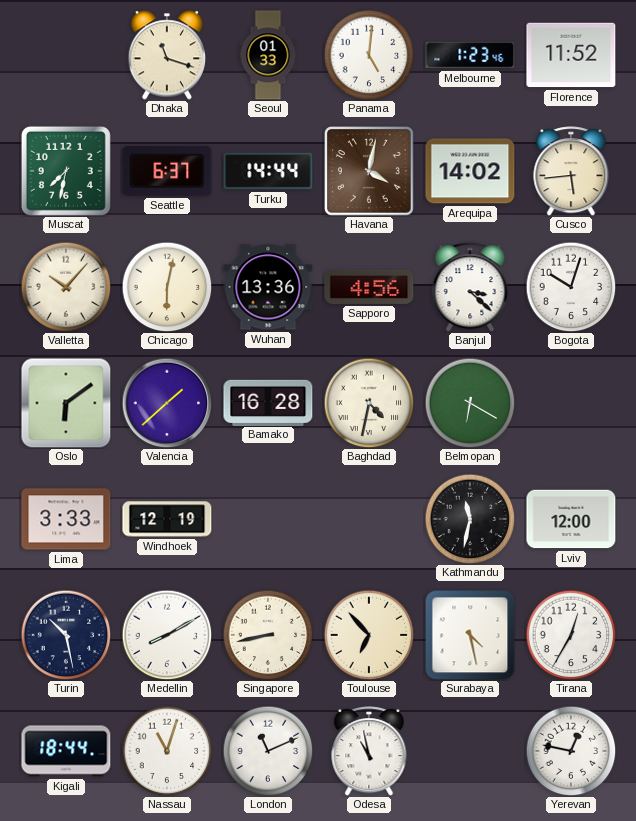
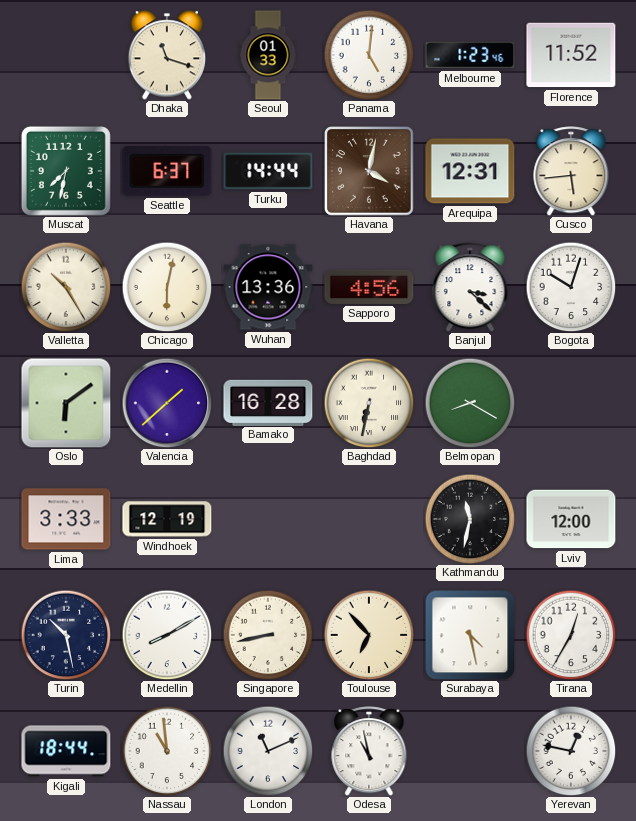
Arequipa: 14:02 -> 12:31 (470, 171)
Valletta: 10:07 -> 10:25 (66, 287)
Baghdad: 4:32 -> 6:32 (369, 403)
Belmopan: 6:20 -> 8:20 (470, 403)
Nassau: 11:03 -> 10:59 (167, 751)
